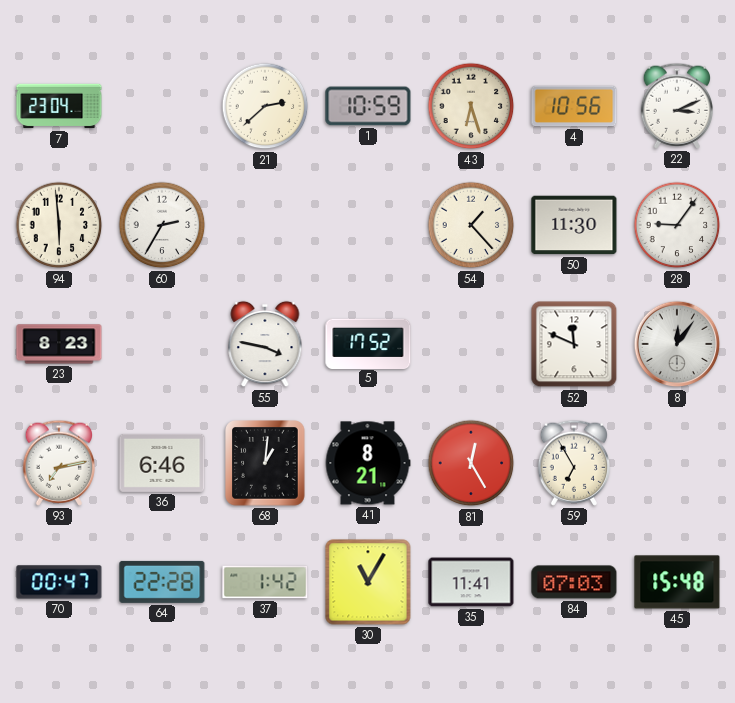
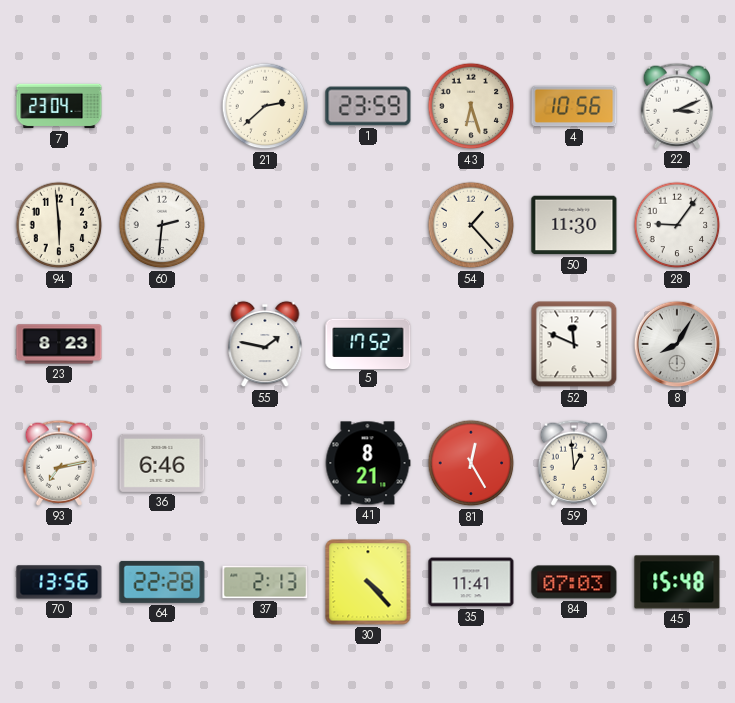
1: 10:59 -> 23:59 (368, 106)
60: 2:35 -> 2:31 (162, 225)
55: 3:47 -> 1:47 (265, 344)
8: 12:06 -> 8:05 (677, 344)
68: 1:01 -> none (266, 463)
59: 6:55 -> 12:59 (574, 463)
70: 00:47 -> 13:56 (59, 582)
37: 1:42 -> 2:13 (265, 582)
30: 11:05 -> 4:23 (368, 582)
